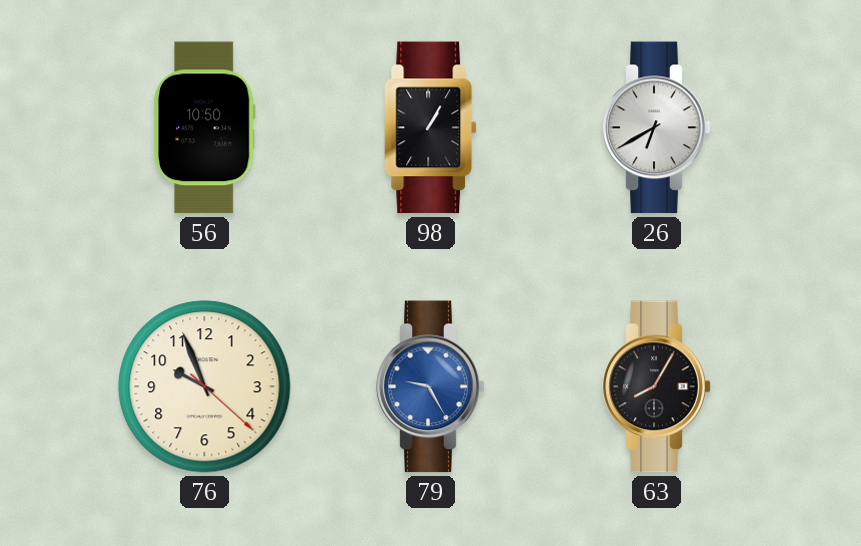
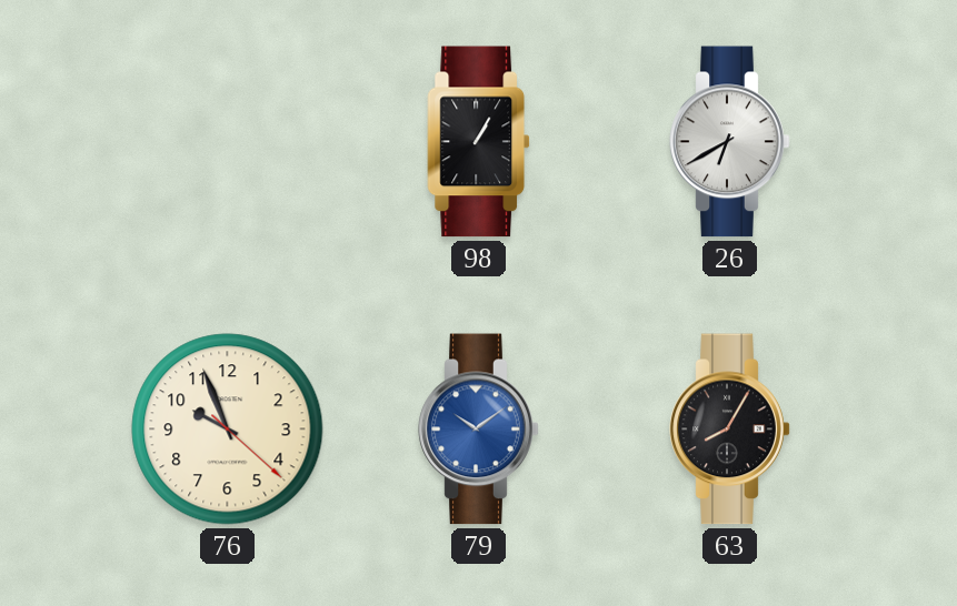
56: 10:50 -> none (204, 128)
79: 9:25 -> 10:09 (479, 430)
